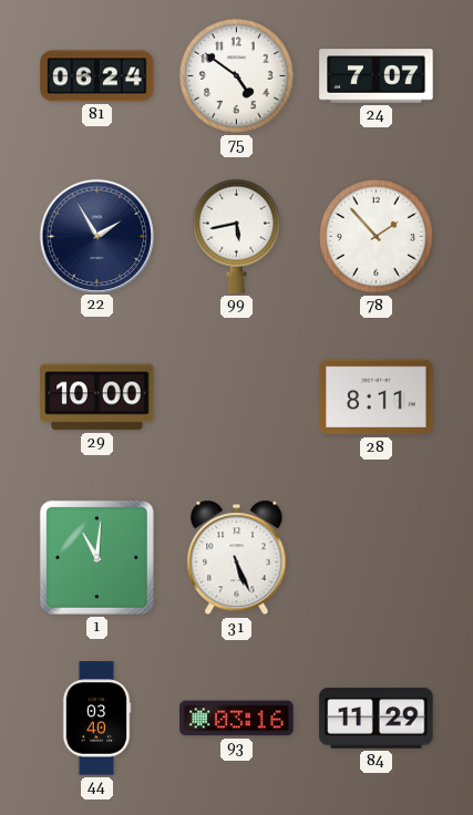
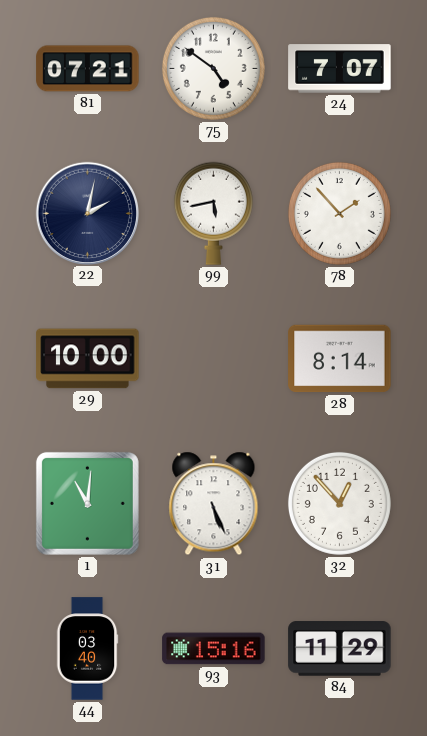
81: 06:24 -> 07:21 (88, 69)
22: 1:55 -> 2:02 (87, 213)
28: 8:11 -> 8:14 (340, 359)
32: none -> 12:53 (339, 503)
93: 03:16 -> 15:16 (214, 649)
